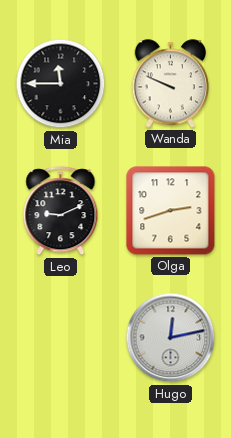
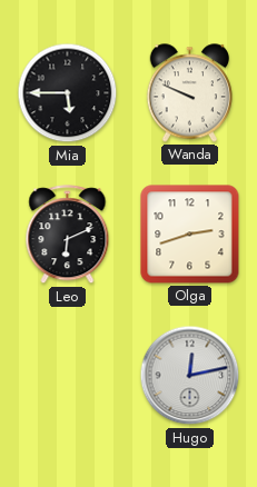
Mia: 11:45 -> 5:45 (68, 93)
Leo: 9:11 -> 6:11 (68, 235)
